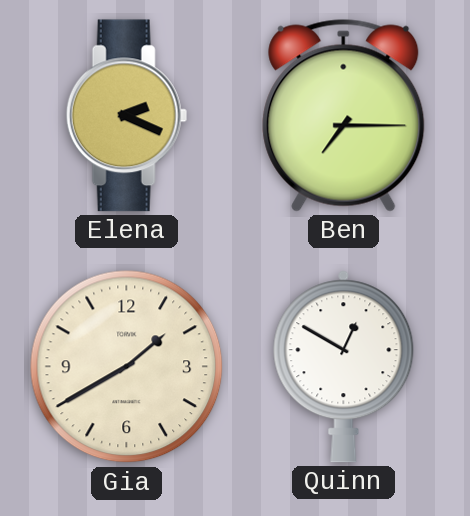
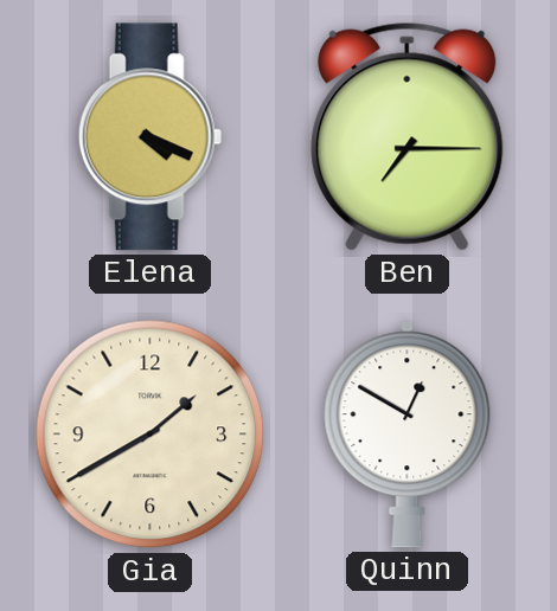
Elena: 2:19 -> 4:19 (149, 137)
